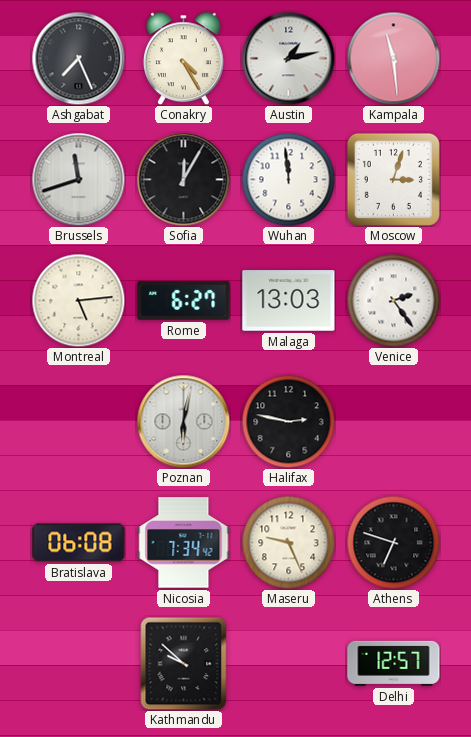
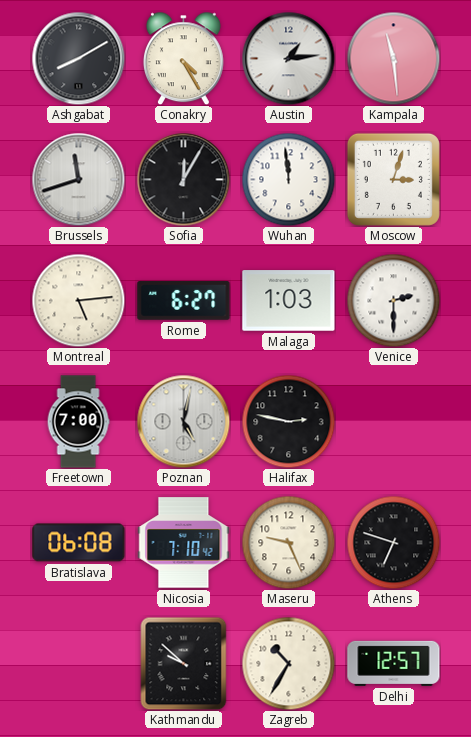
Ashgabat: 7:26 -> 8:10 (78, 58)
Austin: 1:13 -> 1:14 (288, 58)
Malaga: 13:03 -> 1:03 (289, 301)
Venice: 2:24 -> 2:30 (393, 300)
Freetown: none -> 7:00 (78, 422)
Poznan: 6:02 -> 5:02 (183, 421)
Nicosia: 7:34 -> 7:10 (184, 543)
Zagreb: none -> 10:35 (288, 663)
